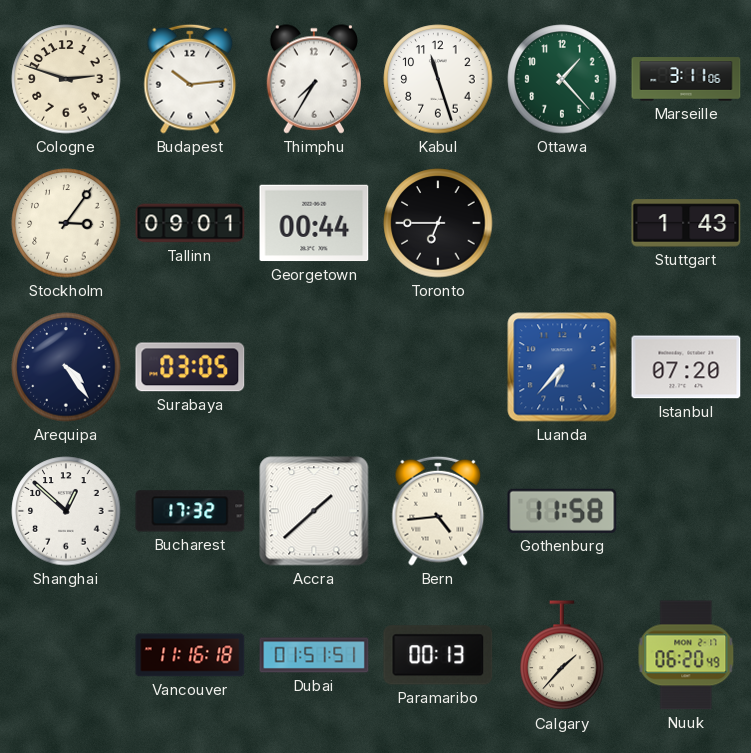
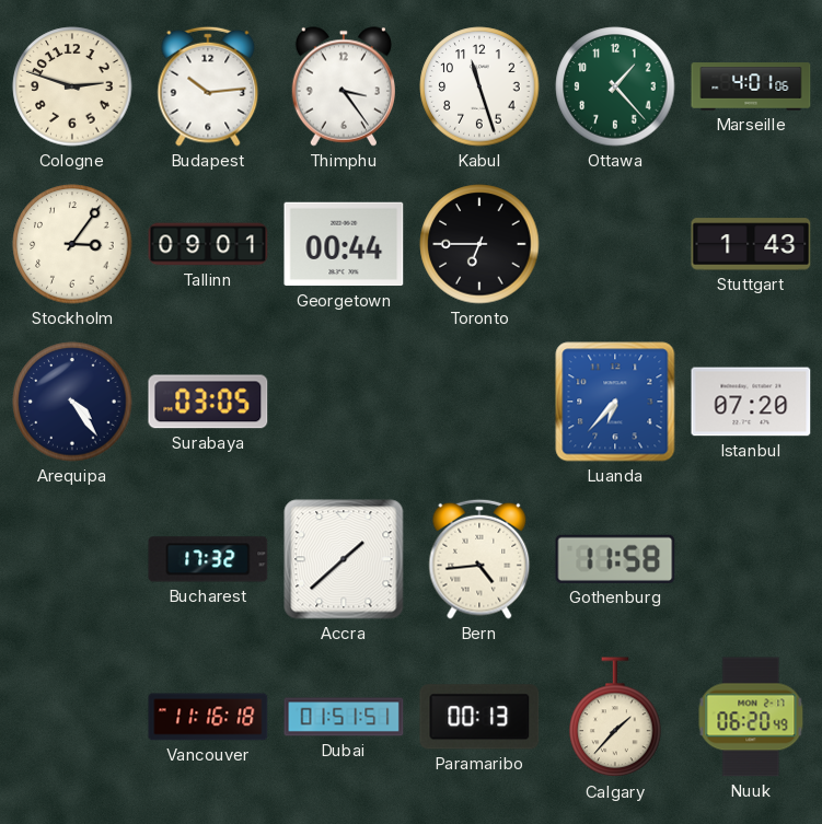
Thimphu: 7:35 -> 3:24 (343, 86)
Marseille: 3:11 -> 4:01 (751, 86)
Shanghai: 12:52 -> none (66, 511)
